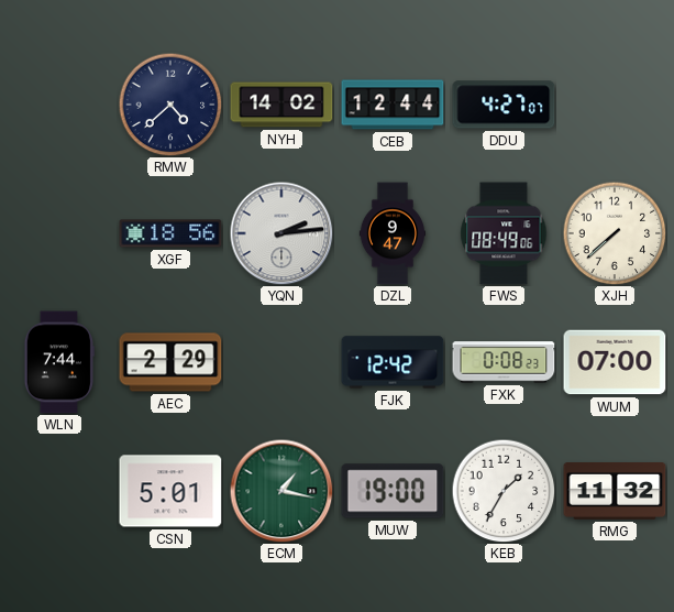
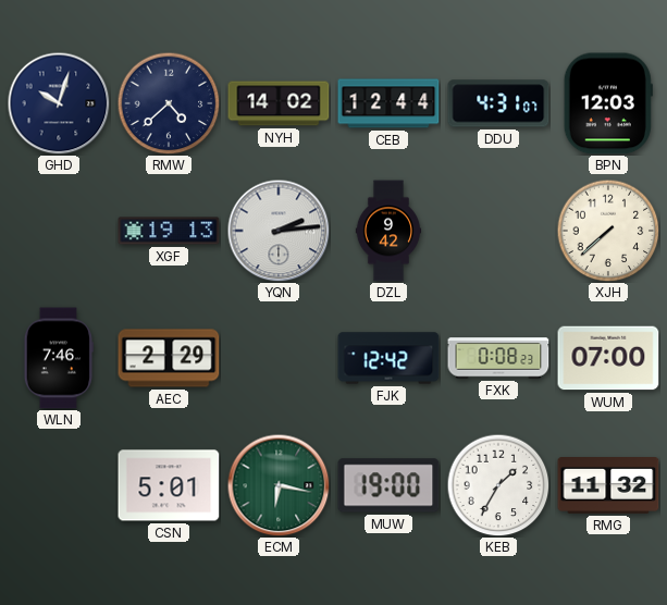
GHD: none -> 10:03 (59, 103)
DDU: 4:27 -> 4:31 (498, 103)
BPN: none -> 12:03 (608, 103)
XGF: 18:56 -> 19:13 (169, 231)
DZL: 9:47 -> 9:42 (388, 231)
FWS: 08:49 -> none (504, 233)
WLN: 7:44 -> 7:46 (59, 358)
ECM: 1:17 -> 6:17 (279, 485)
